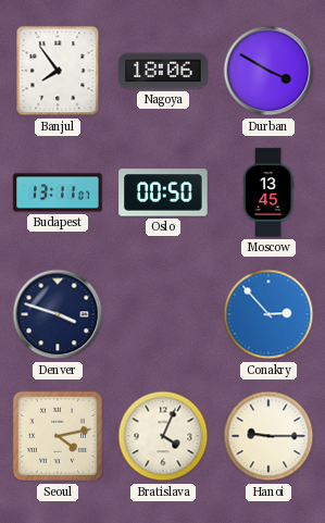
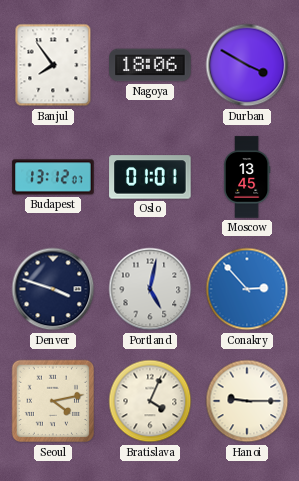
Budapest: 13:11 -> 13:12 (53, 177)
Oslo: 00:50 -> 01:01 (150, 177)
Portland: none -> 5:02 (150, 289)
